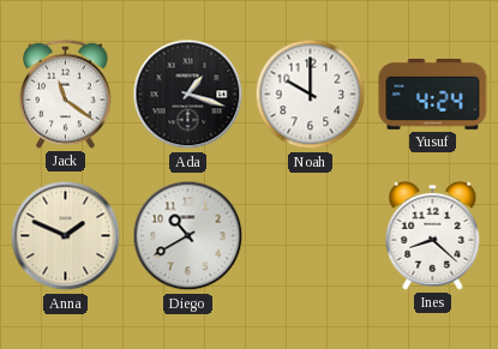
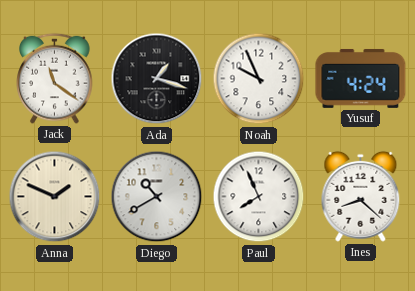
Noah: 10:00 -> 9:56 (259, 79)
Paul: none -> 7:56 (259, 197)
